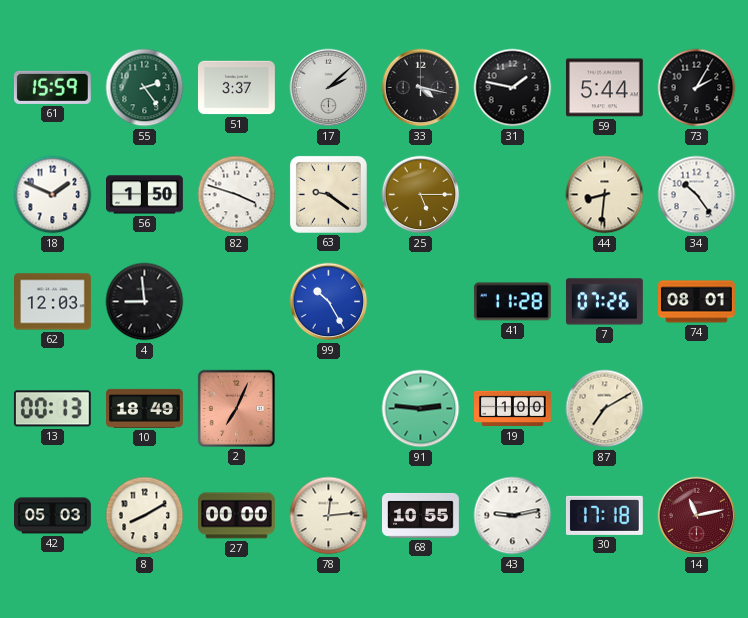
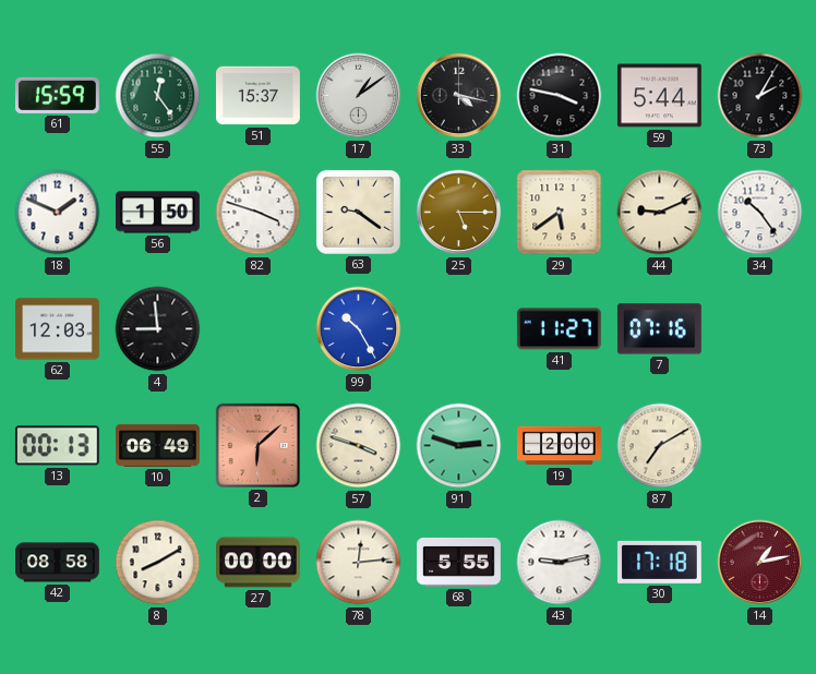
55: 2:24 -> 12:24 (158, 96)
51: 3:37 -> 15:37 (259, 96)
17: 2:08 -> 1:09 (359, 96)
31: 1:47 -> 3:47 (560, 96)
29: none -> 5:39 (560, 213)
44: 8:31 -> 9:11 (660, 213)
41: 11:28 -> 11:27 (559, 329)
7: 07:26 -> 07:16 (659, 329)
74: 08:01 -> none (697, 302)
10: 18:49 -> 06:49 (158, 445)
2: 7:04 -> 6:08 (257, 445)
57: none -> 3:48 (359, 446)
91: 2:46 -> 2:48 (459, 446)
19: 1:00 -> 2:00 (560, 446)
42: 05:03 -> 08:58 (58, 563)
68: 10:55 -> 5:55 (459, 562)
14: 11:13 -> 1:13 (760, 563)
